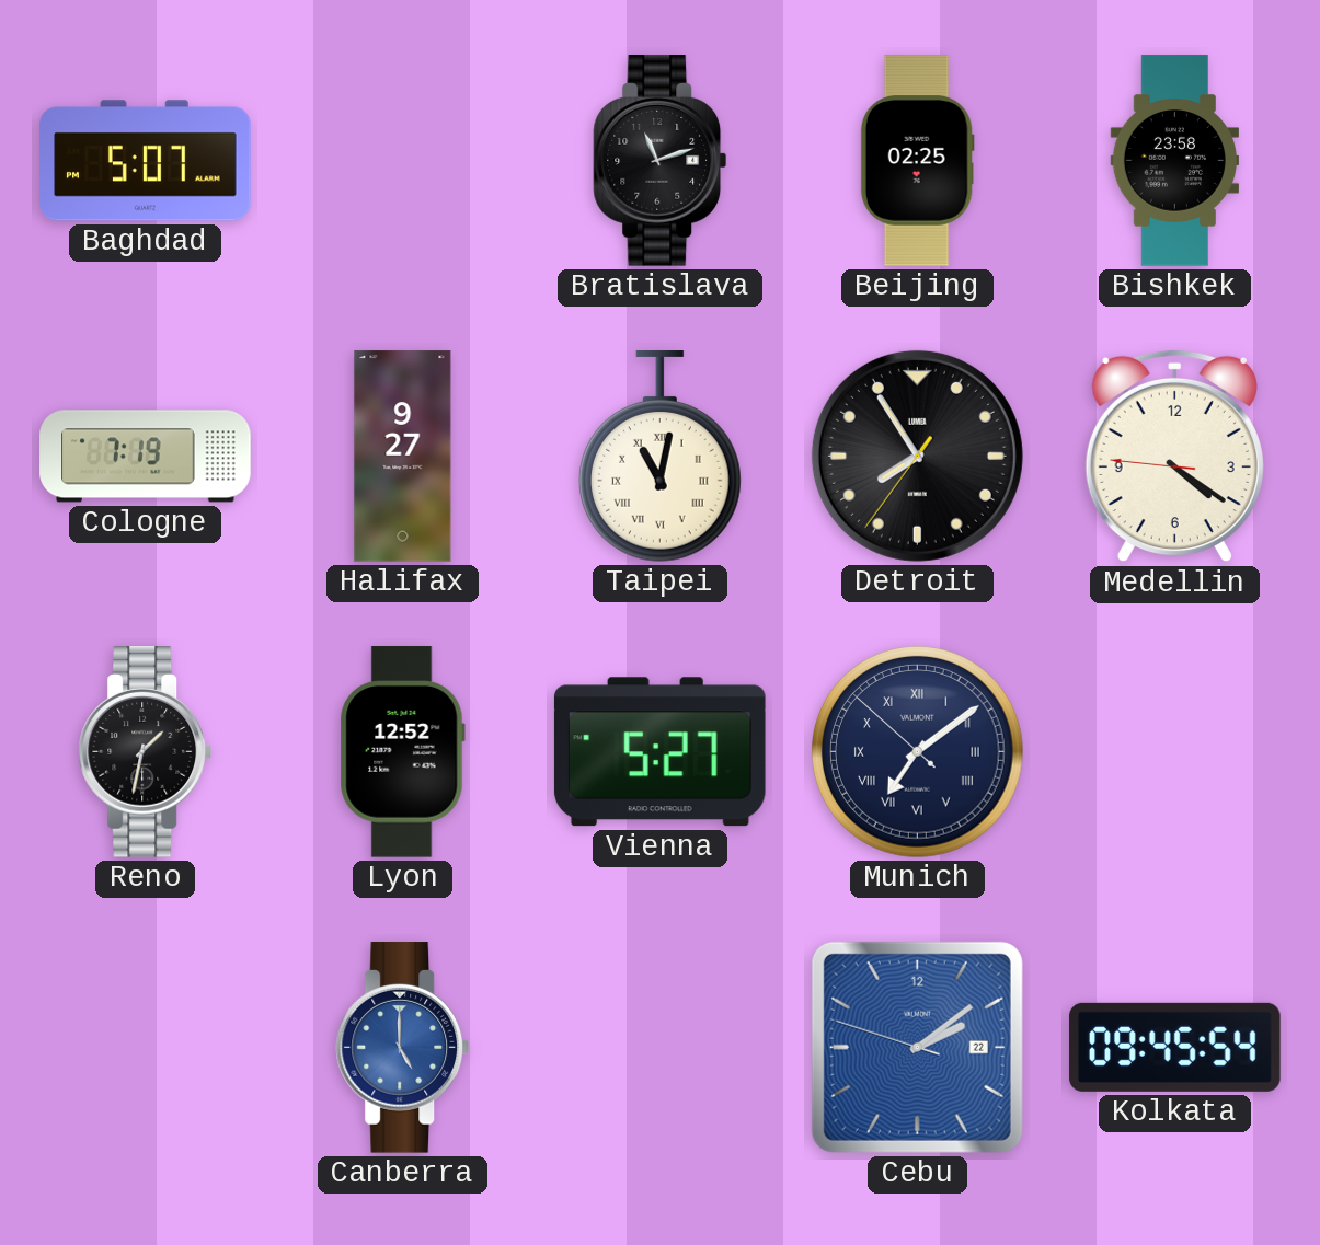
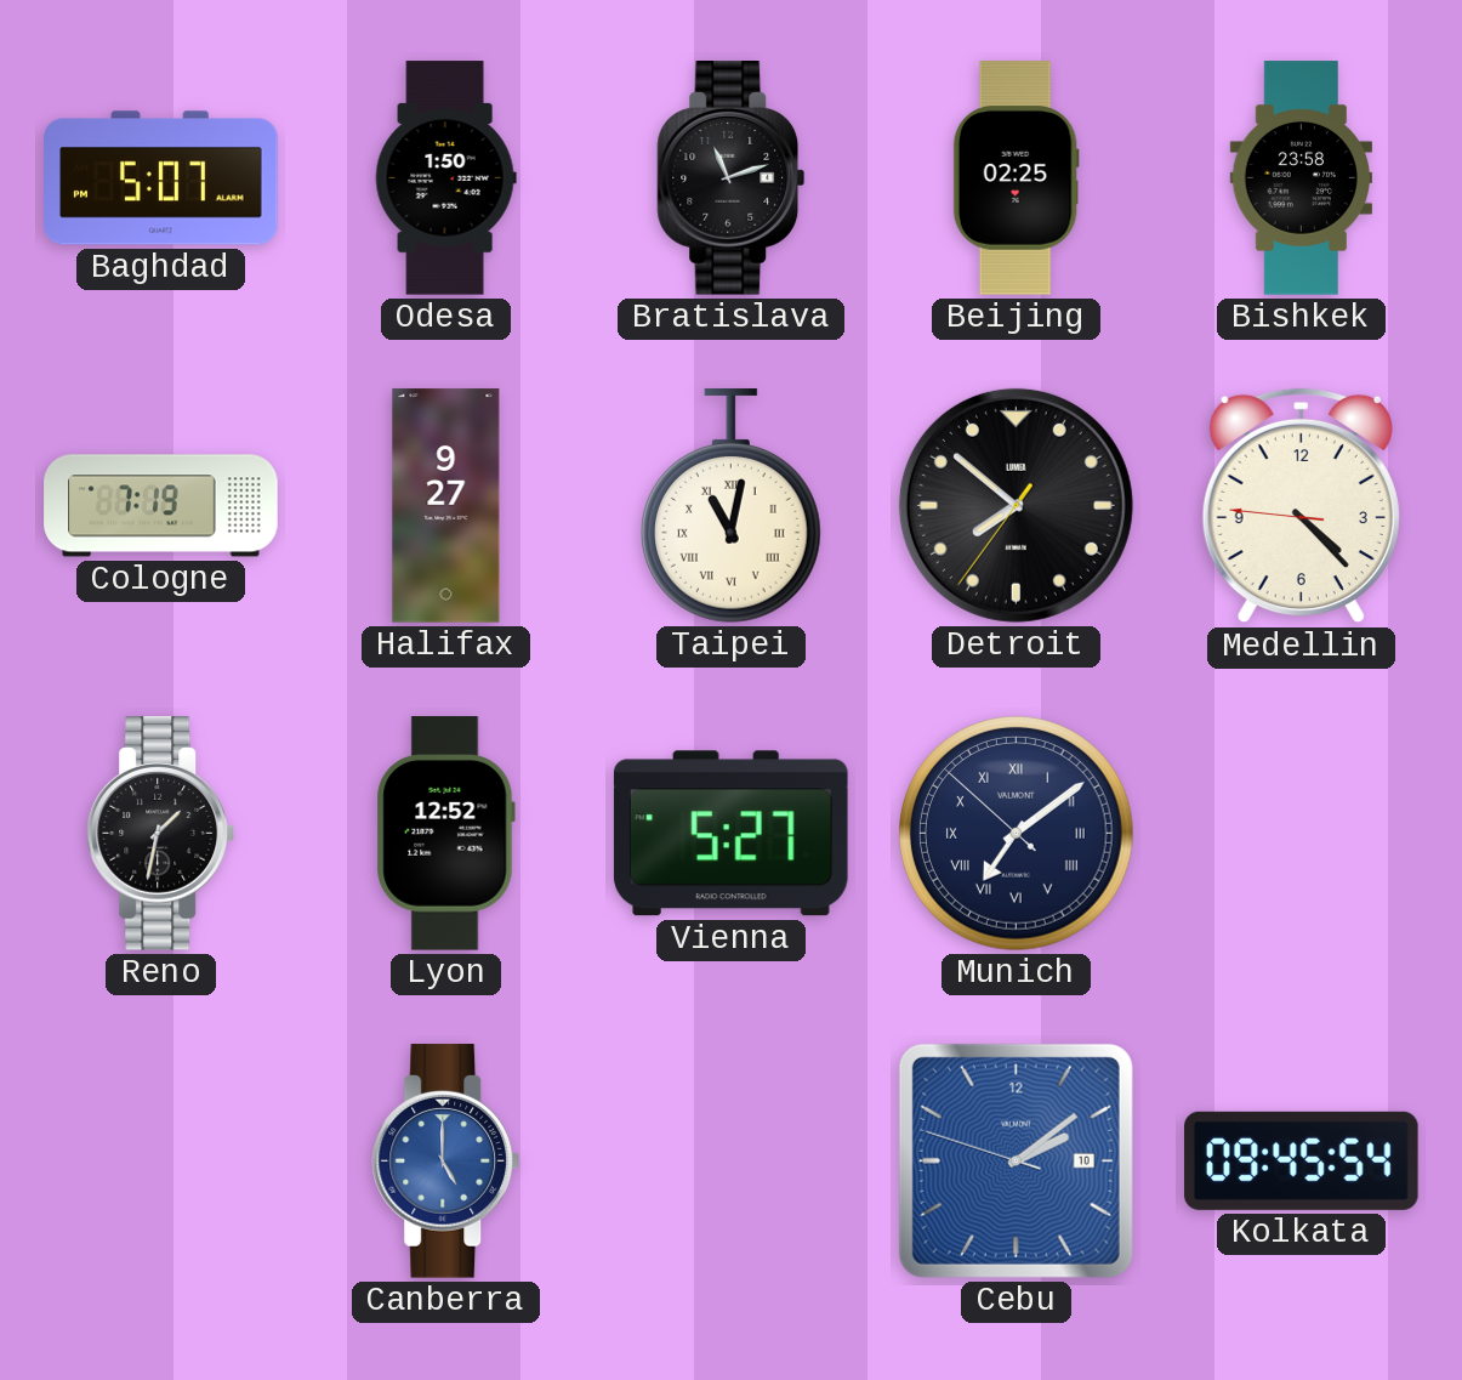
Odesa: none -> 1:50 (445, 178)
Detroit: 7:54 -> 7:51 (1016, 505)
Medellin: 4:20 -> 4:22 (1301, 506)
Cebu date: 22 -> 10 (1016, 1160)
